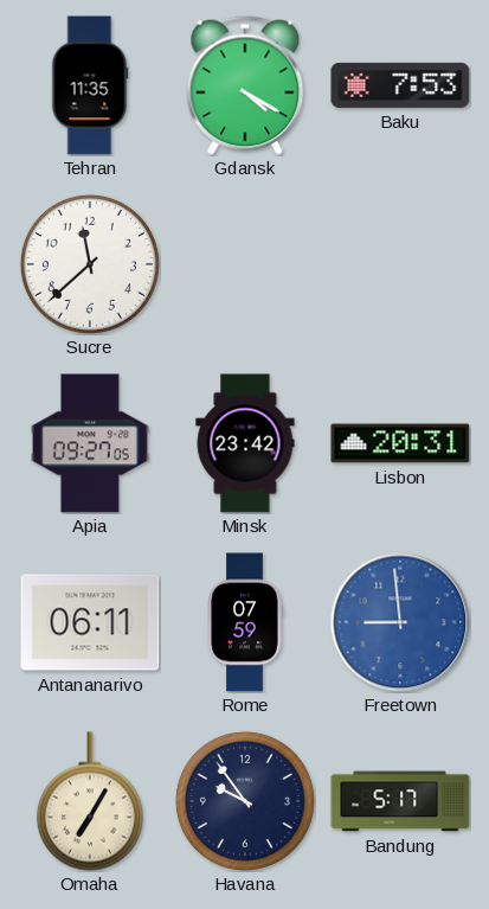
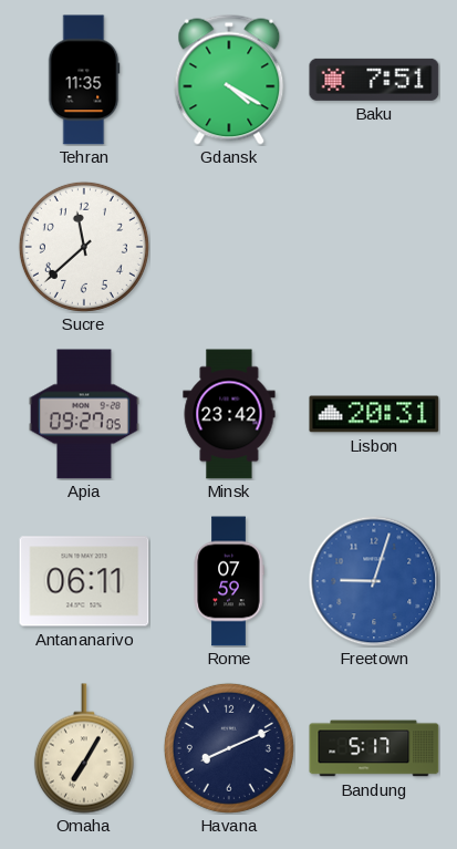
Baku: 7:53 -> 7:51 (374, 80)
Freetown: 8:59 -> 9:03 (374, 581)
Havana: 9:54 -> 8:11 (229, 748)
